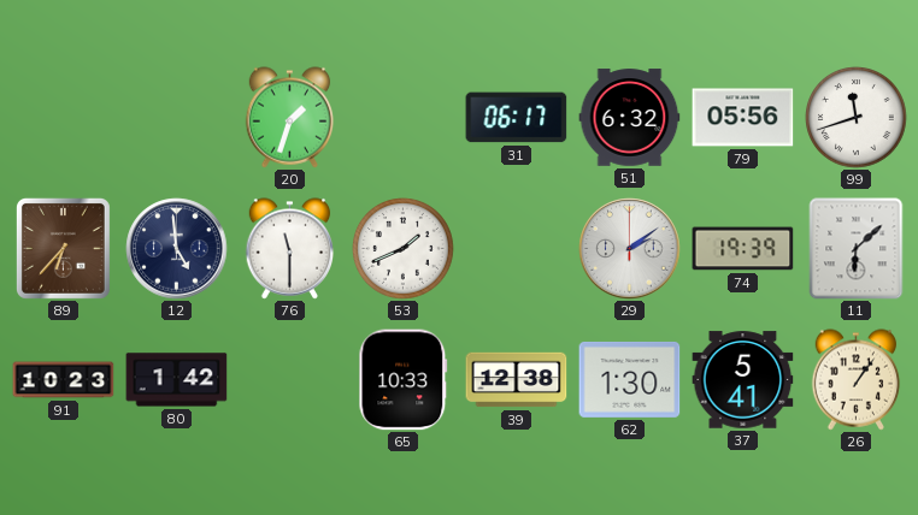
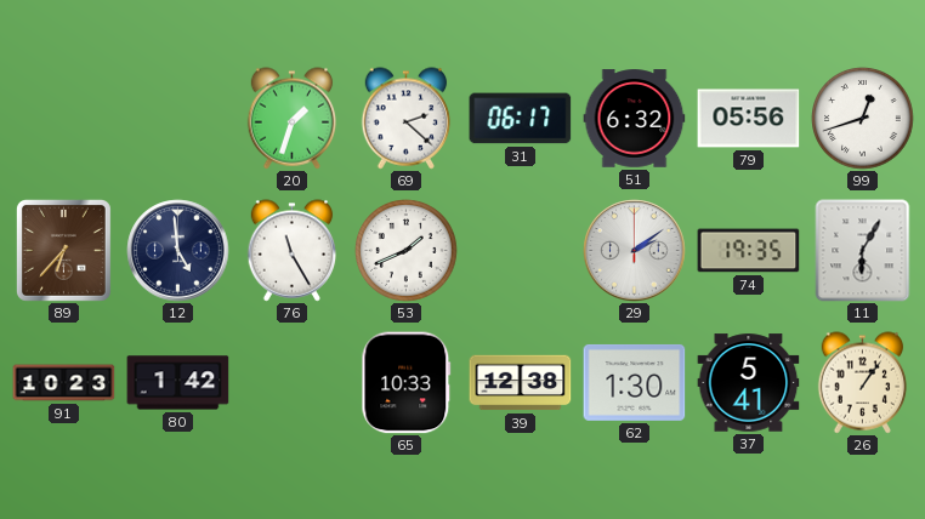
69: none -> 2:22 (407, 119)
99: 11:42 -> 12:42 (863, 119)
76: 11:30 -> 11:25 (293, 251)
74: 19:39 -> 19:35 (749, 251)
11: 6:08 -> 6:05 (863, 251)
